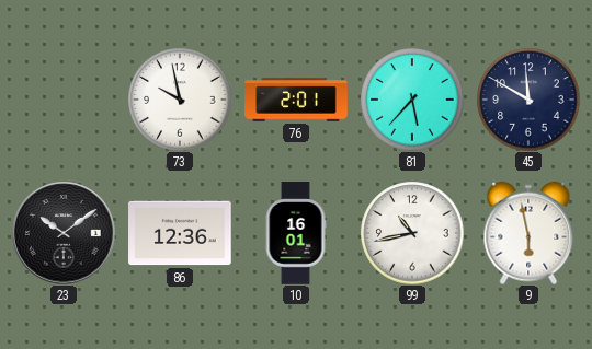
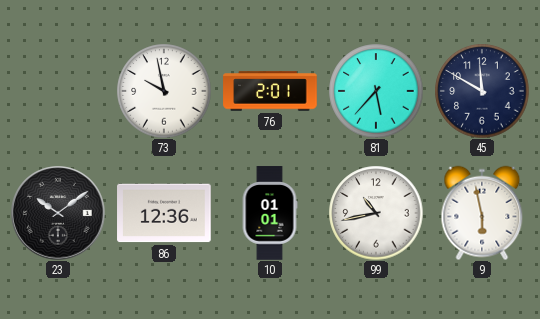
10: 16:01 -> 01:01 (270, 213)
